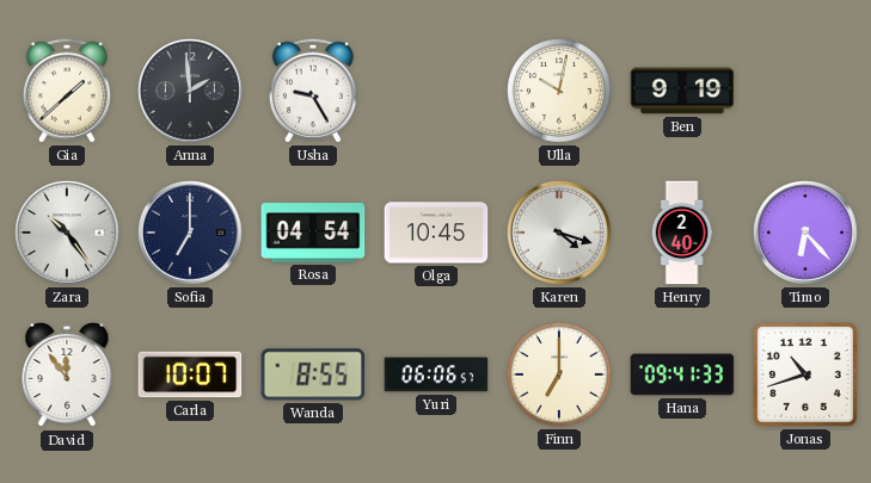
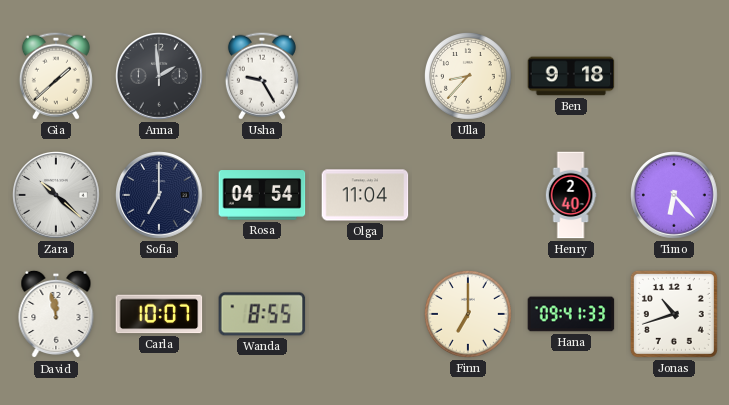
Ulla: 10:02 -> 8:37 (469, 77)
Ben: 9:19 -> 9:18 (571, 76)
Zara: 10:24 -> 10:22 (56, 195)
Olga: 10:45 -> 11:04 (365, 195)
Karen: 4:18 -> none (559, 233)
David: 11:54 -> 11:58 (56, 314)
Yuri: 06:06 -> none (436, 374)
